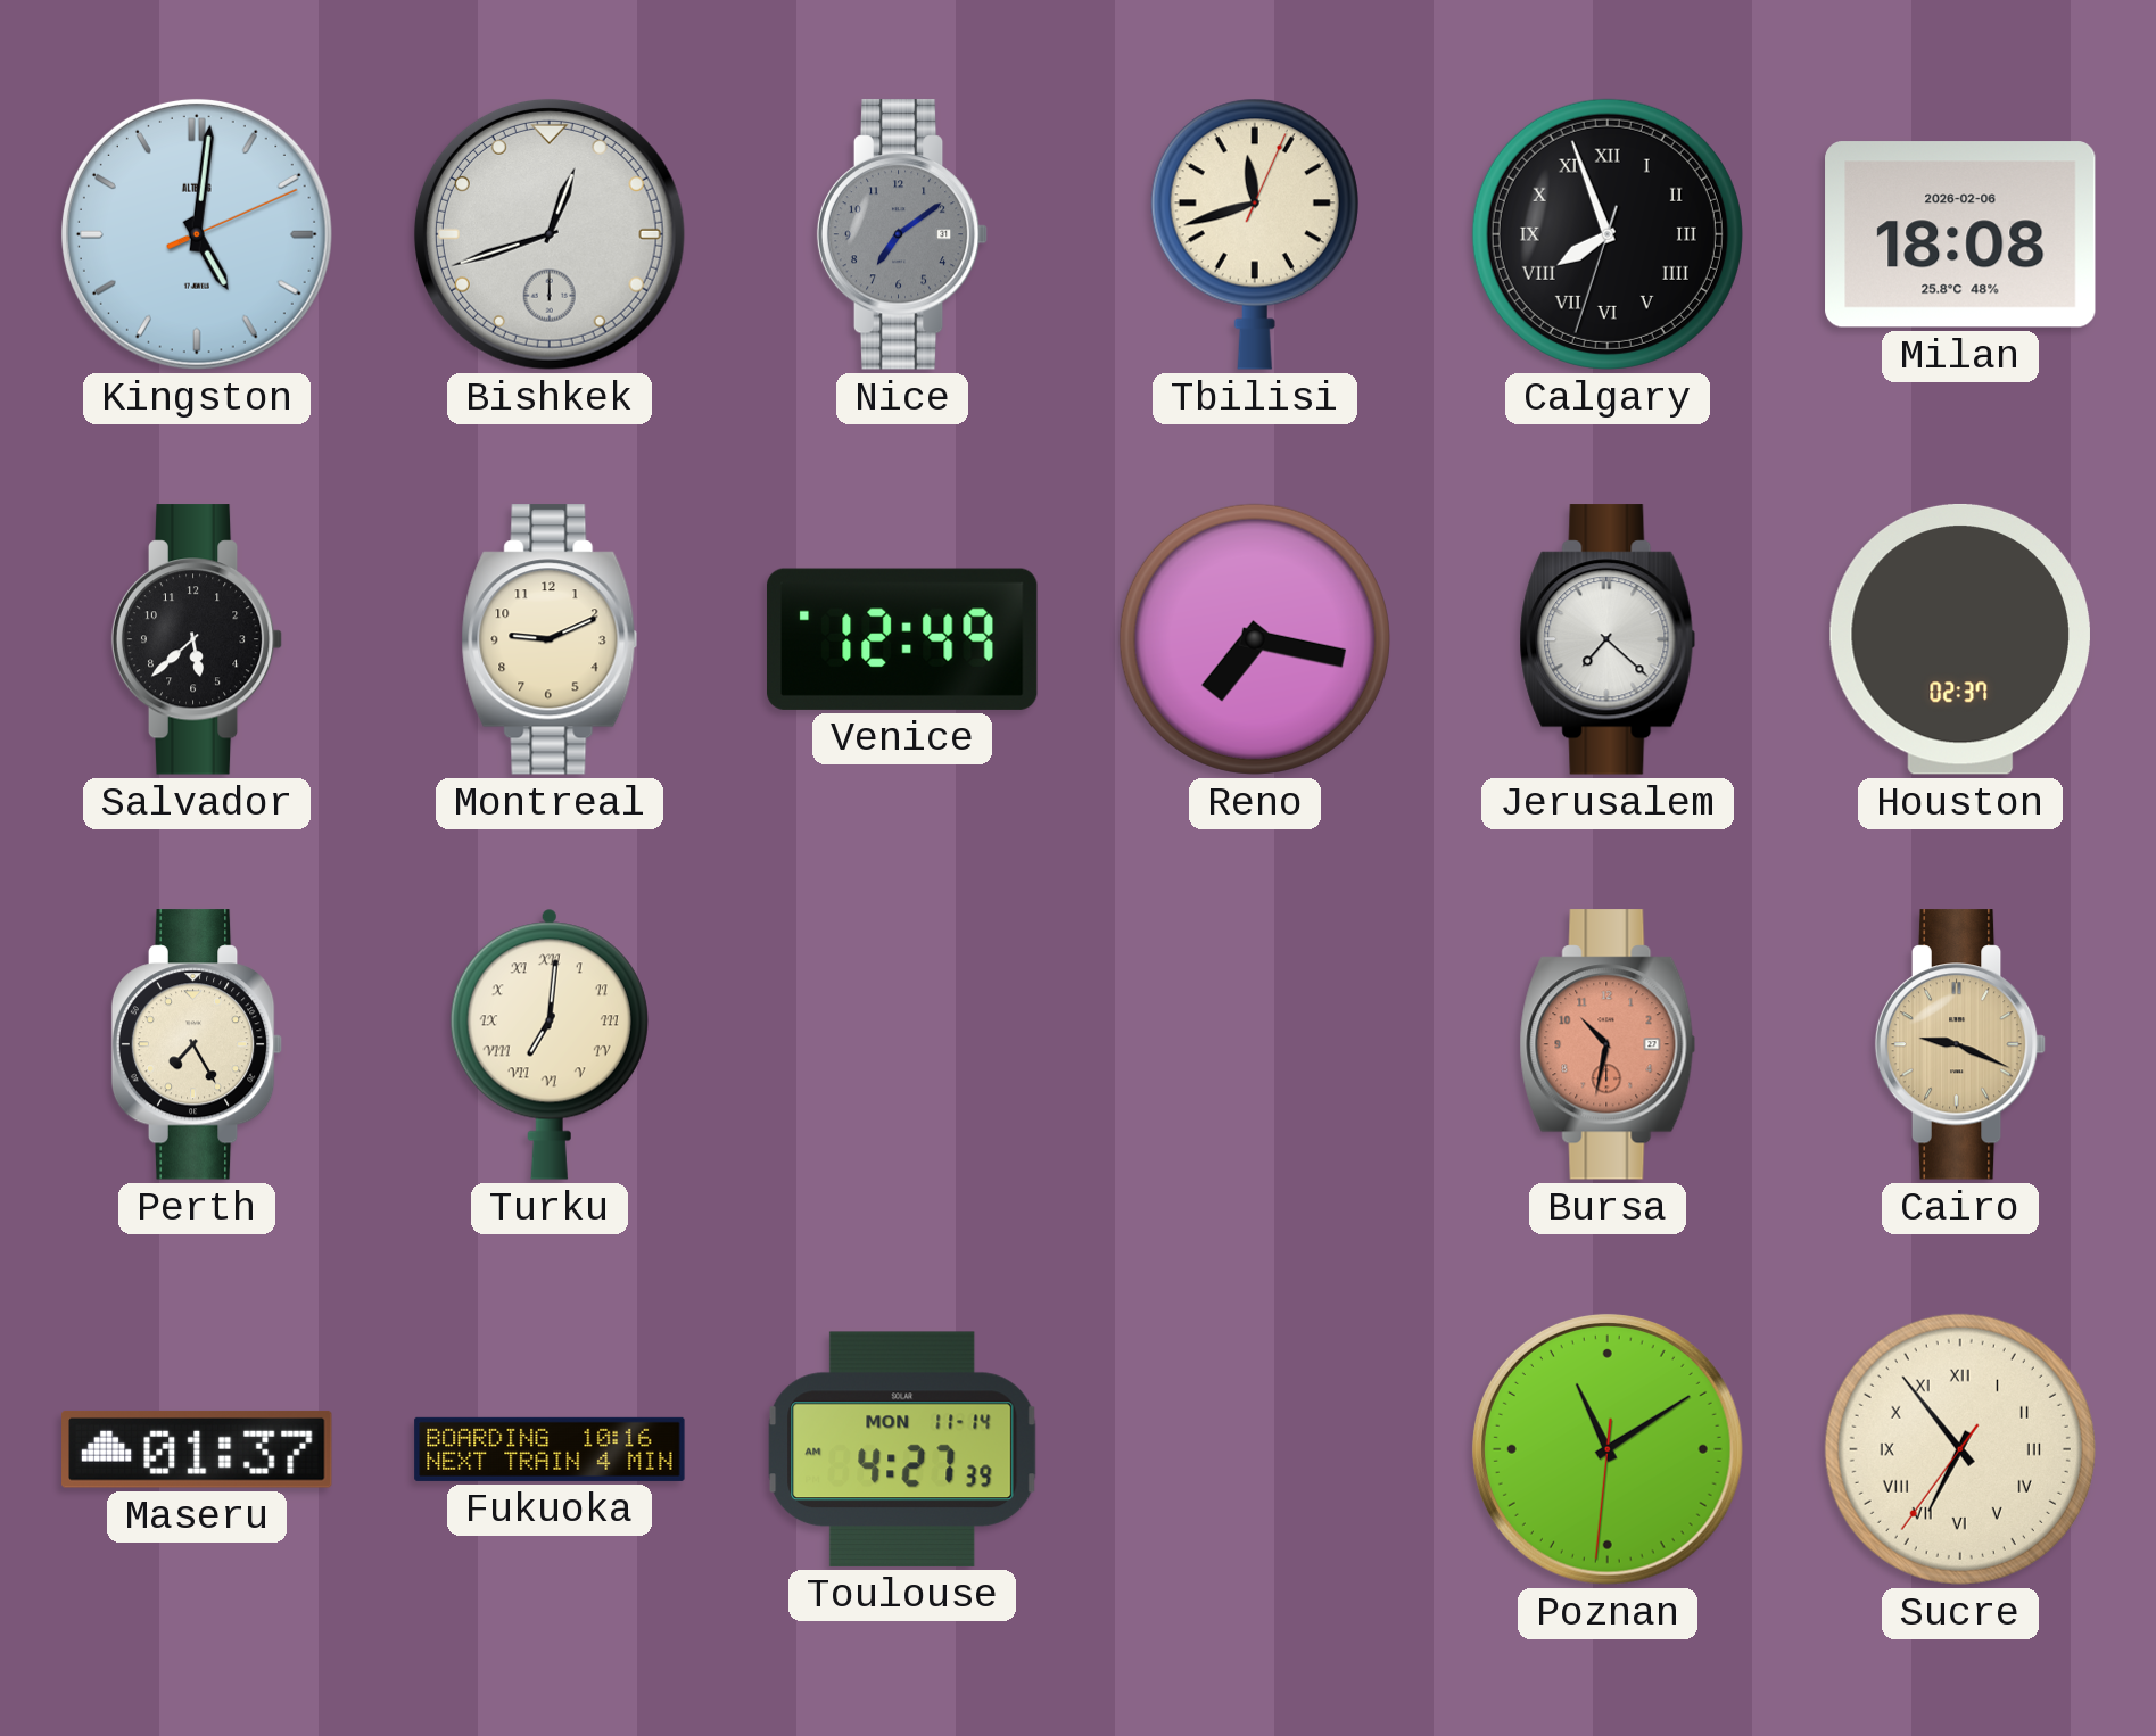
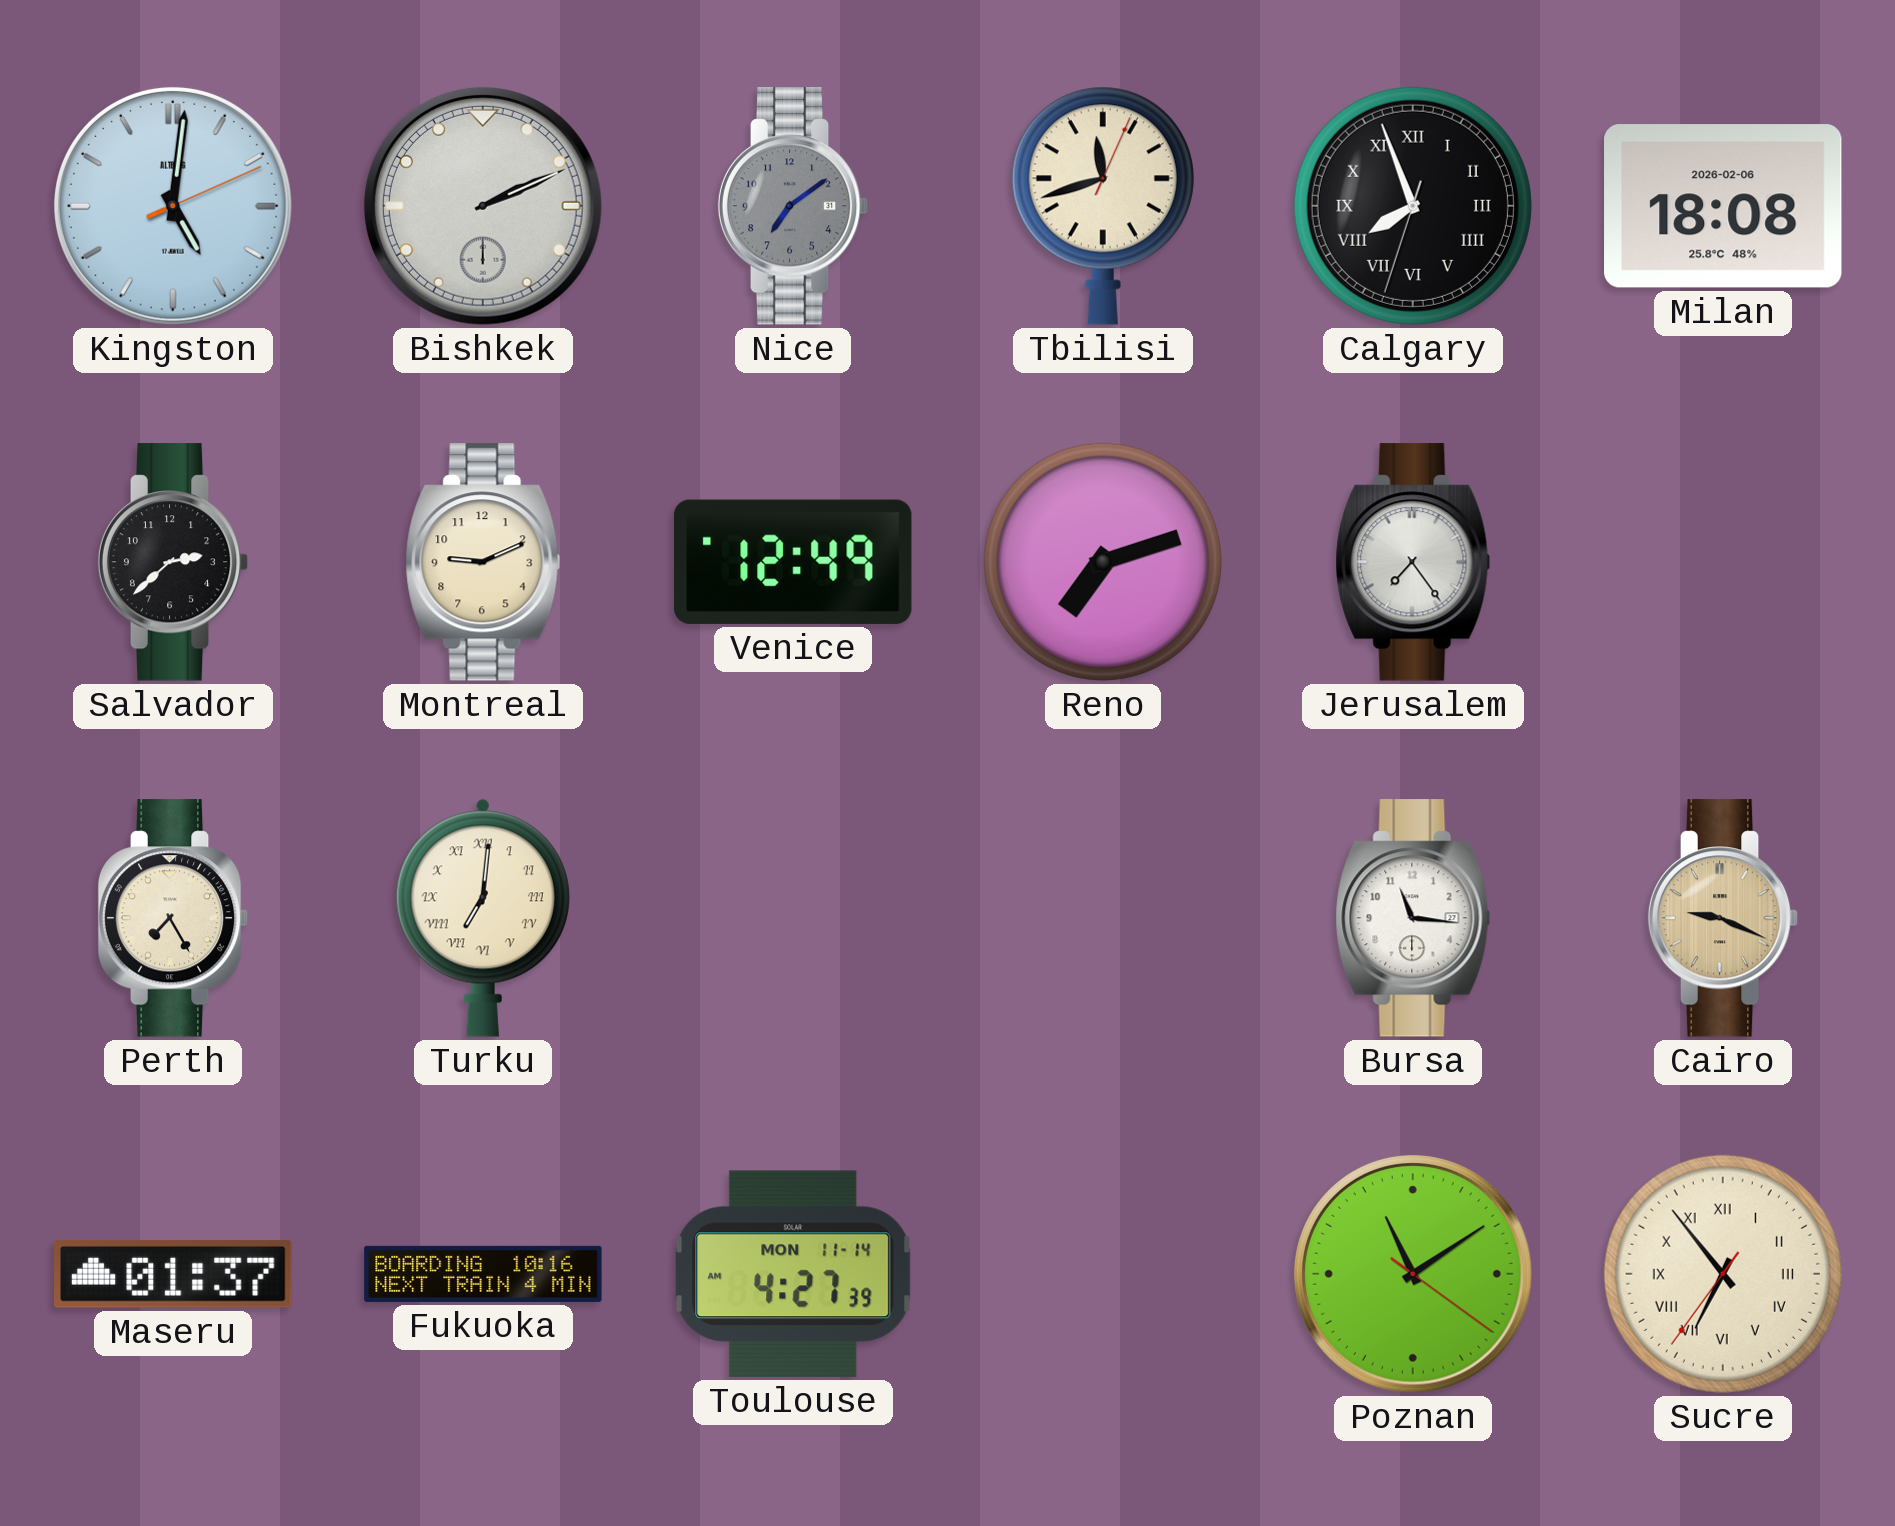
Bishkek: 12:42 -> 2:11 (483, 206)
Salvador: 5:38 -> 2:38 (173, 562)
Reno: 7:17 -> 7:12 (1103, 562)
Jerusalem: 7:22 -> 7:24 (1413, 562)
Houston: 02:37 -> none (1960, 639)
Bursa: 10:32 -> 11:16 (1413, 918)
Bursa dial: salmon -> white (1413, 918)
Poznan: 11:09:31 -> 11:09:21 (1413, 1274)
